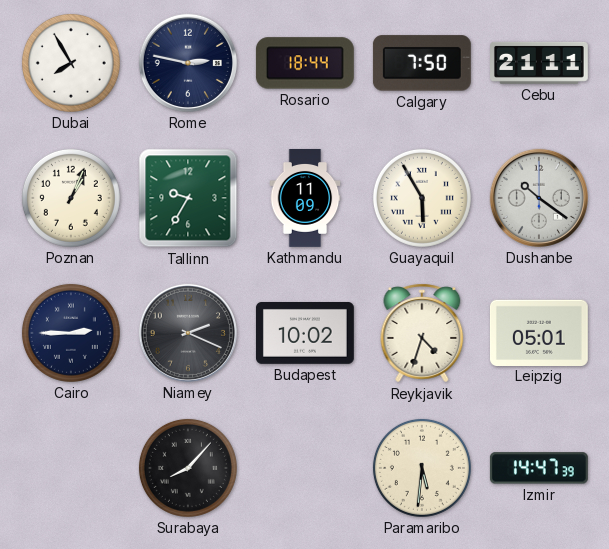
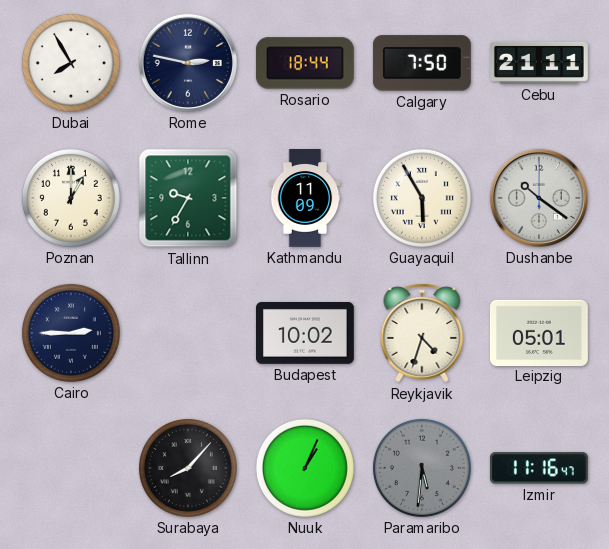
Poznan: 1:04 -> 1:00 (71, 198)
Niamey: 2:19 -> none (188, 333)
Nuuk: none -> 1:04 (305, 468)
Paramaribo dial: cream -> grey (422, 468)
Izmir: 14:47 -> 11:16 (539, 468)
